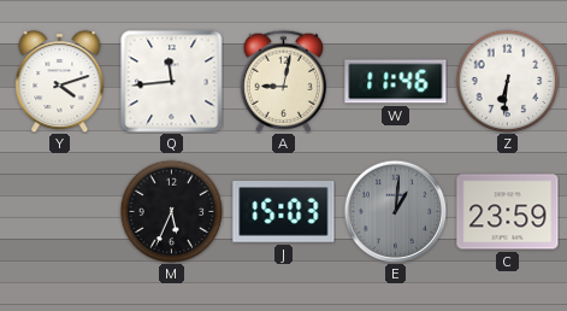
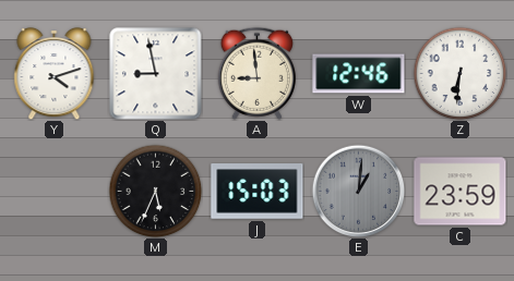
Q: 11:44 -> 8:58 (156, 74)
A: 9:02 -> 8:59 (256, 73)
W: 11:46 -> 12:46 (359, 74)
